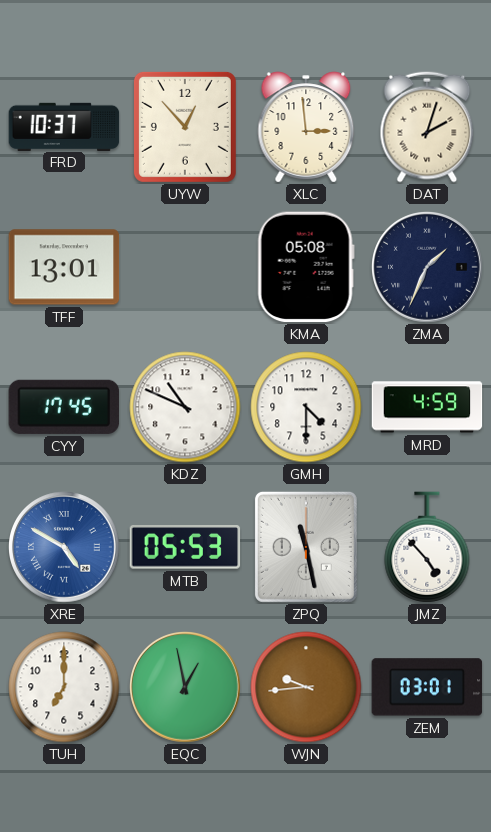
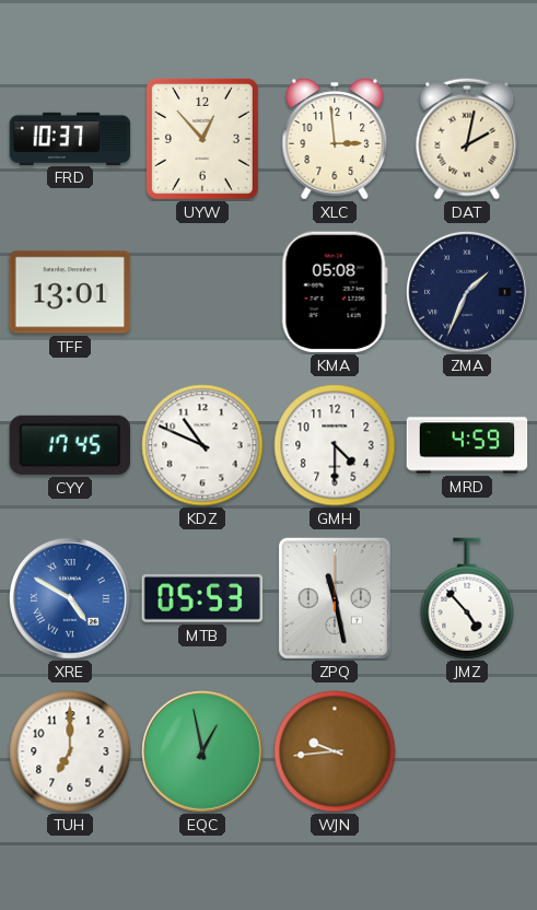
DAT: 2:03 -> 2:02 (467, 139)
ZEM: 03:01 -> none (427, 687)
